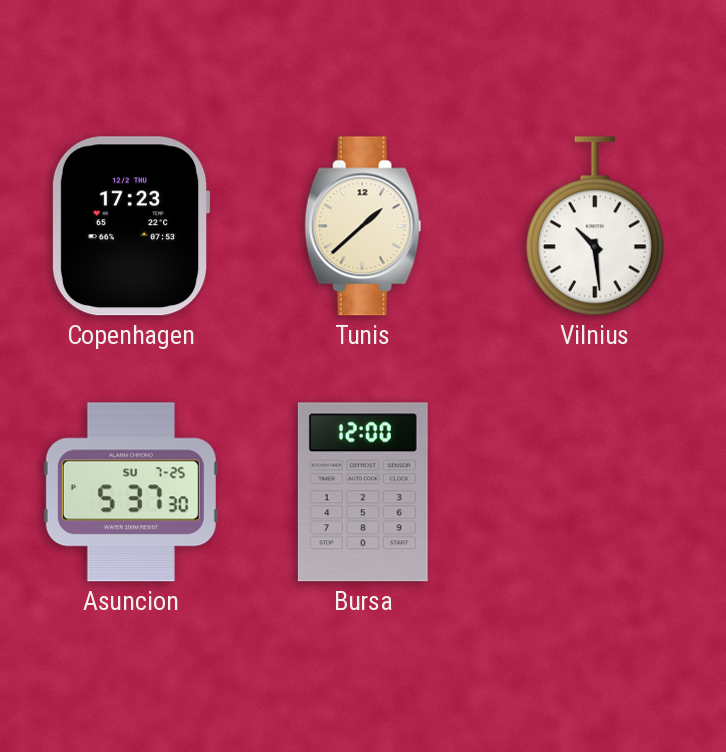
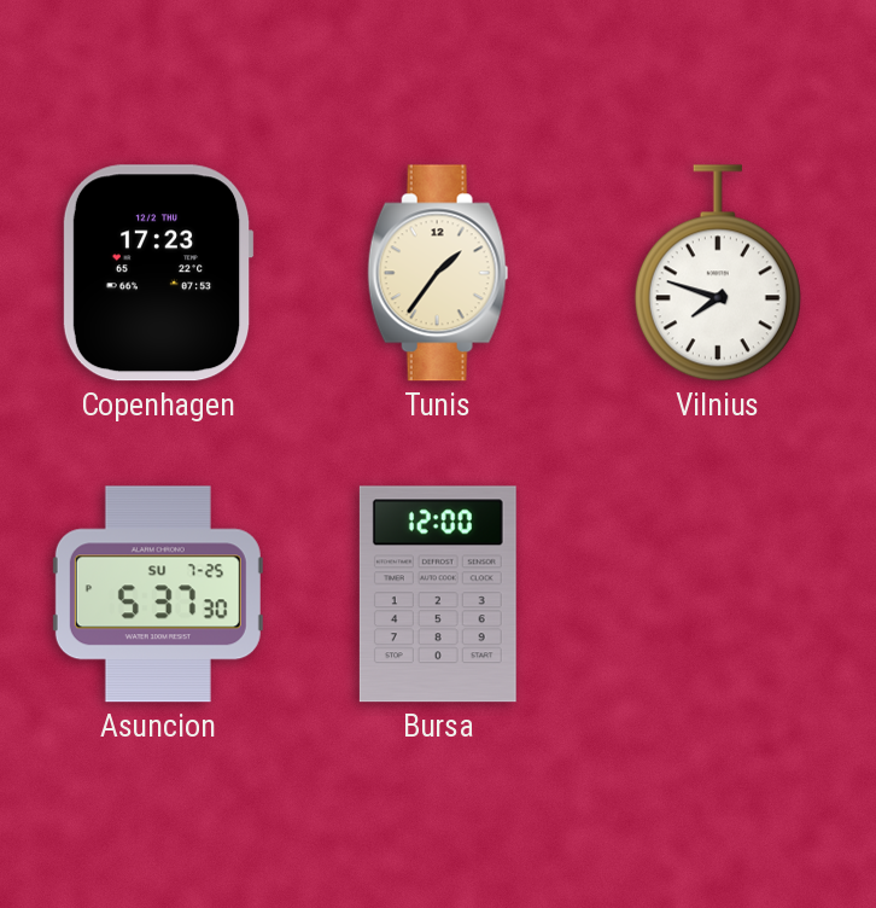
Tunis: 1:38 -> 1:36 (438, 273)
Vilnius: 10:29 -> 7:48 (718, 273)
